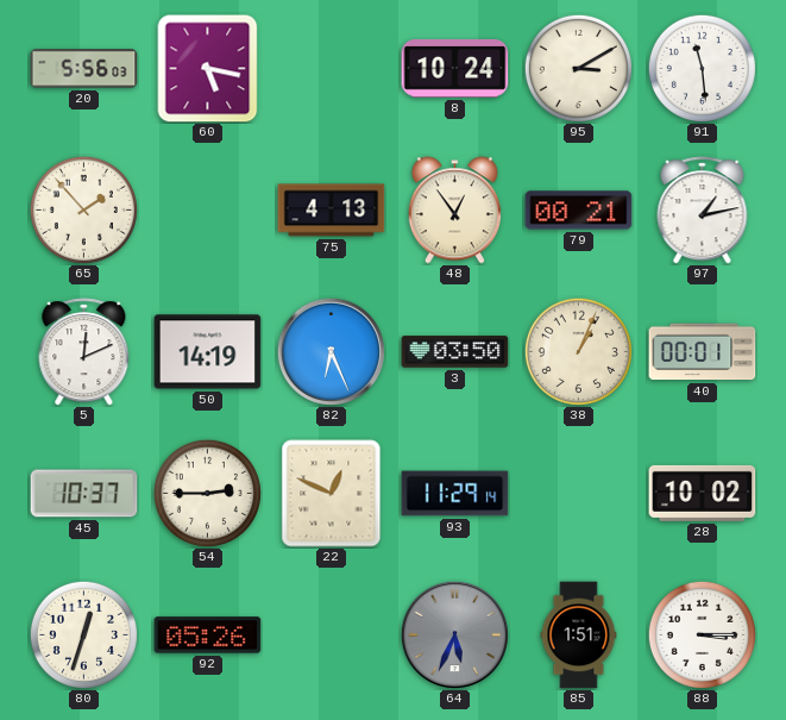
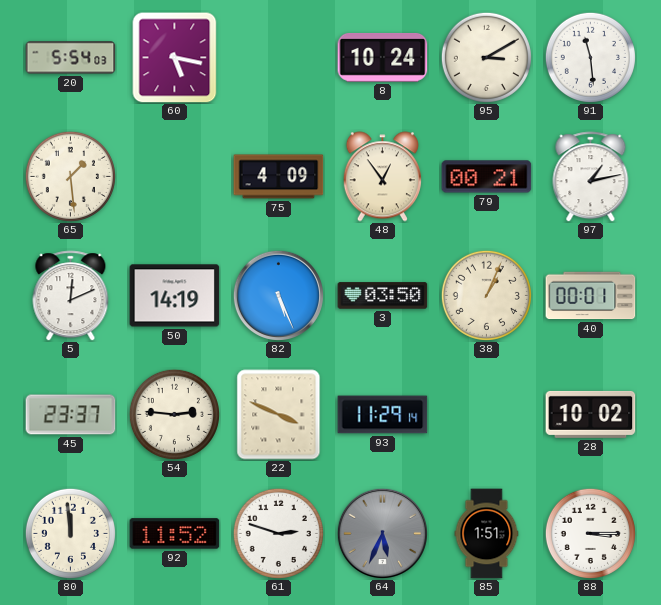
20: 5:56 -> 5:54 (71, 58)
65: 1:53 -> 1:29 (70, 176)
75: 4:13 -> 4:09 (279, 177)
82: 6:26 -> 5:26 (278, 295)
45: 10:37 -> 23:37 (71, 415)
54: 2:45 -> 2:46 (174, 414)
22: 12:49 -> 3:49 (279, 415)
80: 12:33 -> 11:59 (70, 533)
92: 05:26 -> 11:52 (175, 534)
61: none -> 2:48 (278, 533)
